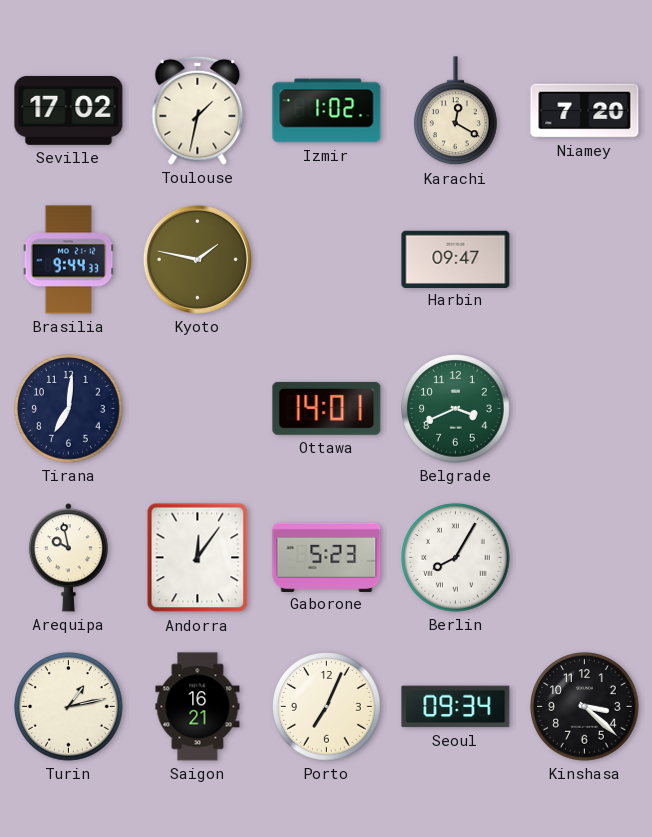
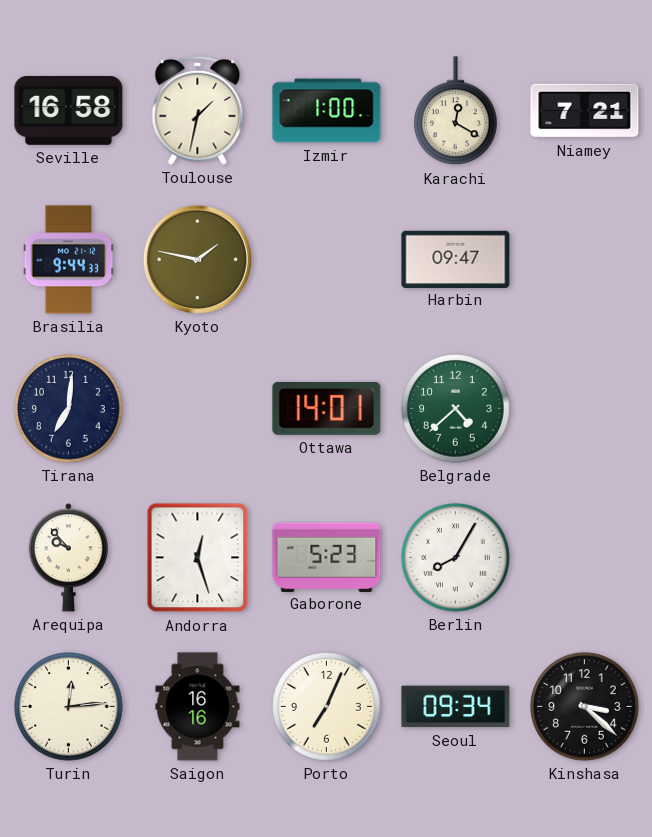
Seville: 17:02 -> 16:58 (69, 110)
Izmir: 1:02 -> 1:00 (327, 111)
Niamey: 7:20 -> 7:21 (585, 111)
Belgrade: 3:41 -> 4:38 (456, 409)
Arequipa: 9:58 -> 9:53 (68, 558)
Andorra: 12:06 -> 12:27 (198, 558)
Turin: 1:13 -> 12:14 (69, 707)
Saigon: 16:21 -> 16:16 (198, 707)
